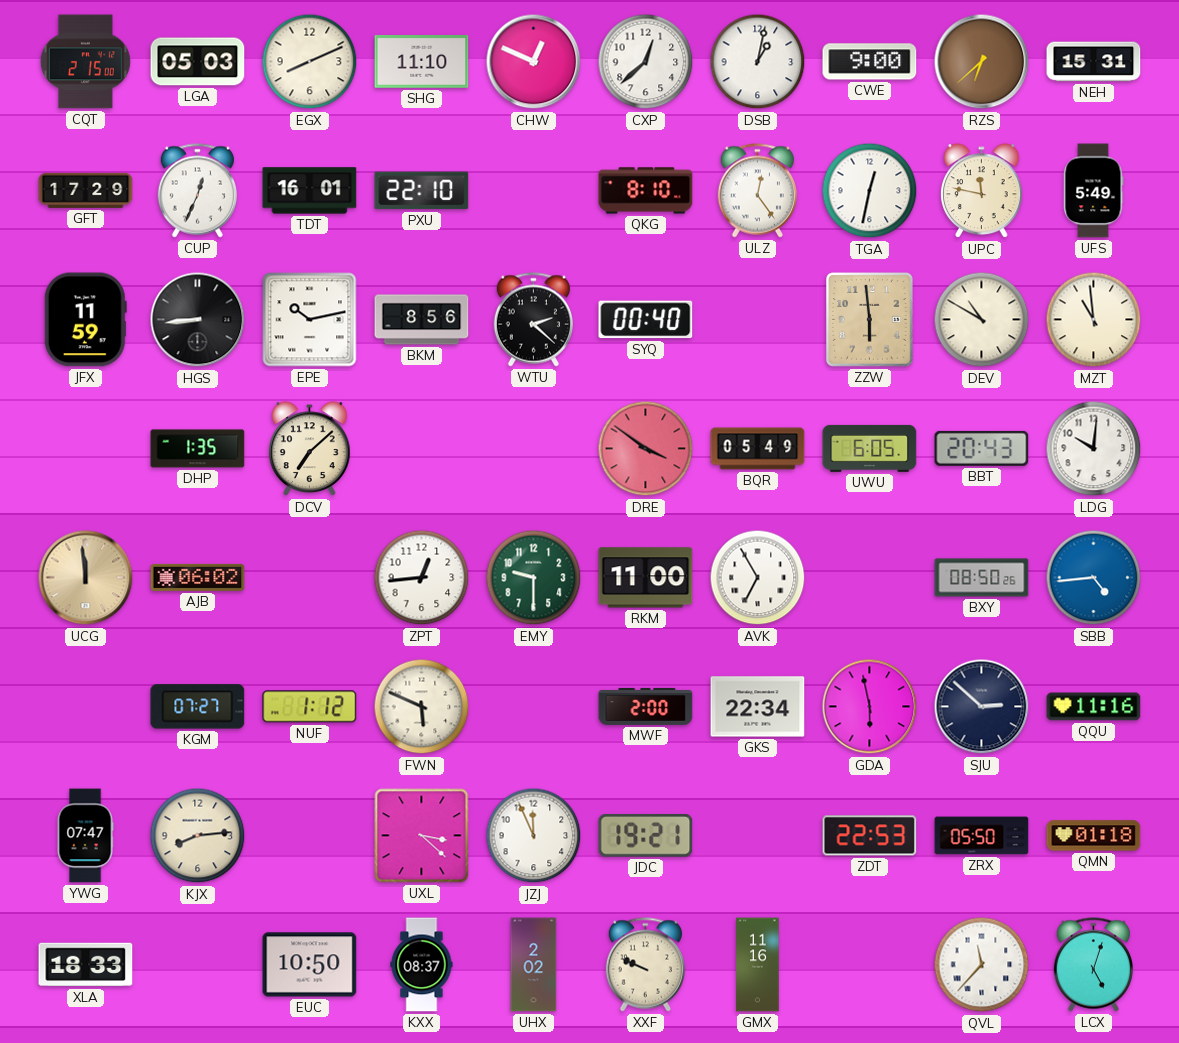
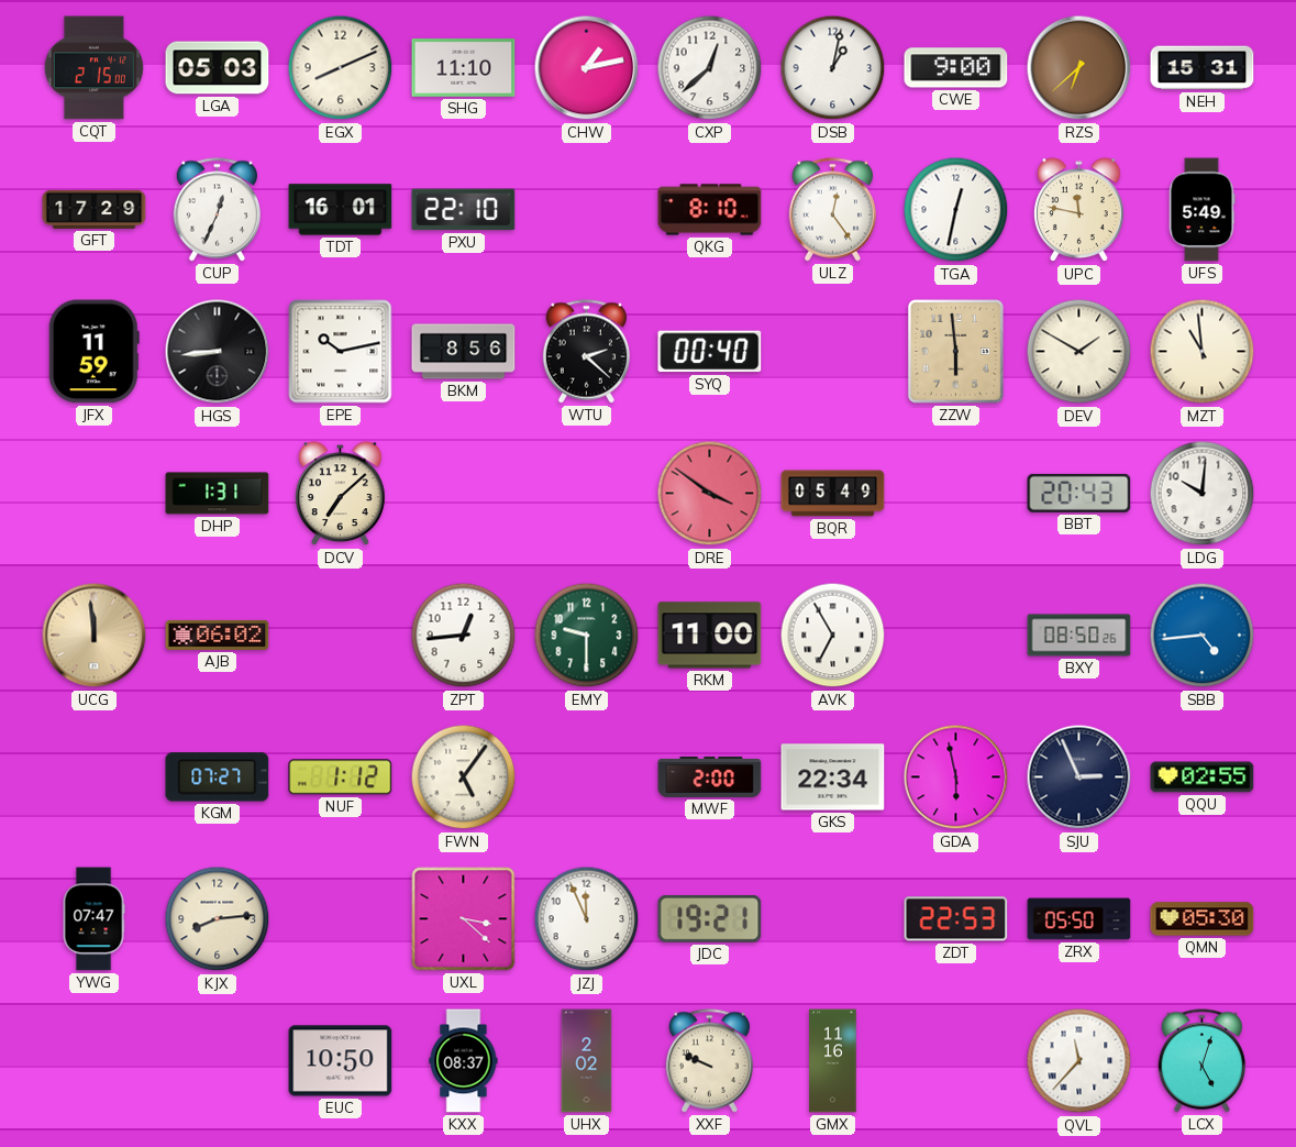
CHW: 12:49 -> 1:13 (587, 68)
DEV: 10:50 -> 1:50 (1079, 352)
DHP: 1:35 -> 1:31 (218, 494)
UWU: 6:05 -> none (870, 448)
FWN: 5:49 -> 5:06 (464, 777)
SJU: 2:52 -> 2:56 (1079, 777)
QQU: 11:16 -> 02:55 (1203, 777)
QMN: 01:18 -> 05:30 (1203, 919)
XLA: 18:33 -> none (86, 965)
